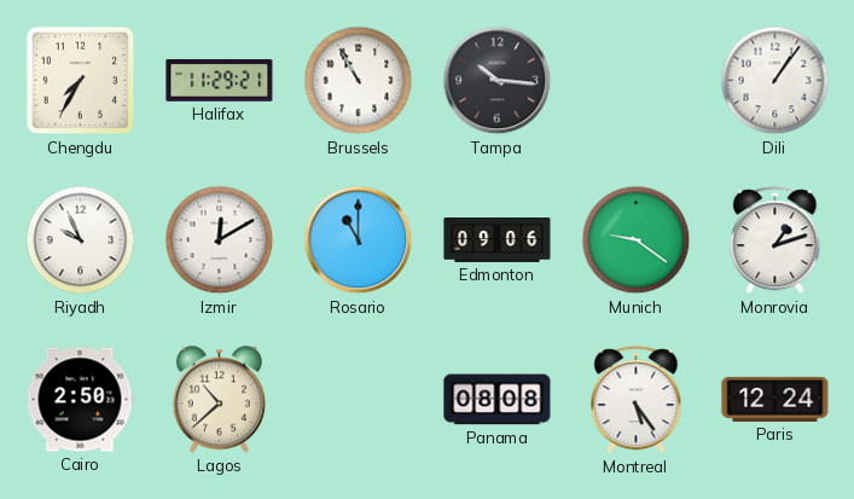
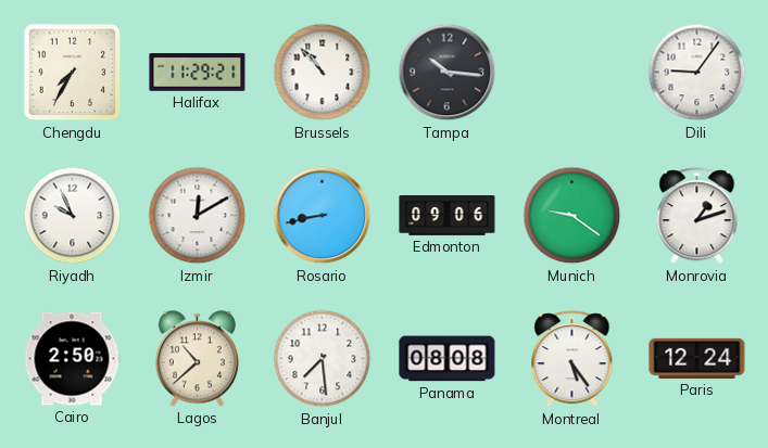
Brussels: 10:55 -> 10:53 (323, 73)
Dili: 1:06 -> 9:06 (697, 73)
Rosario: 11:00 -> 8:43 (323, 216)
Banjul: none -> 7:29 (323, 359)
